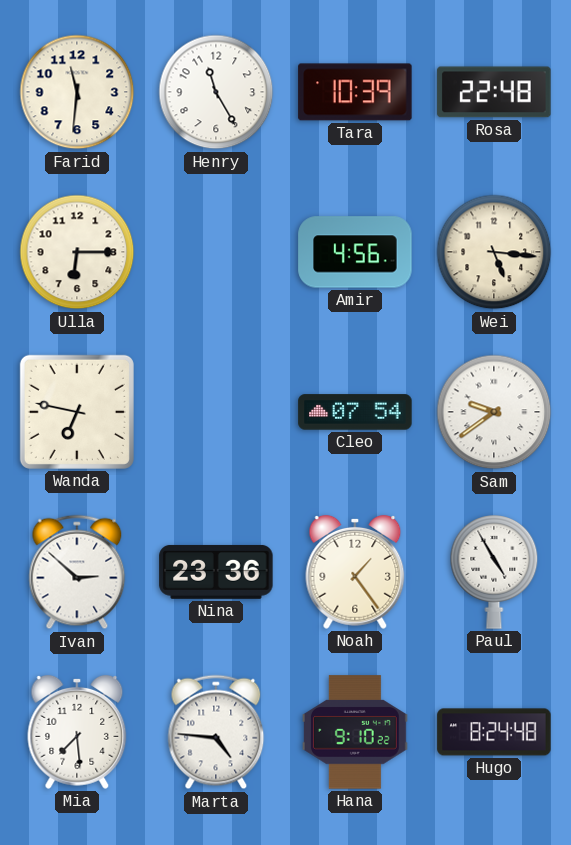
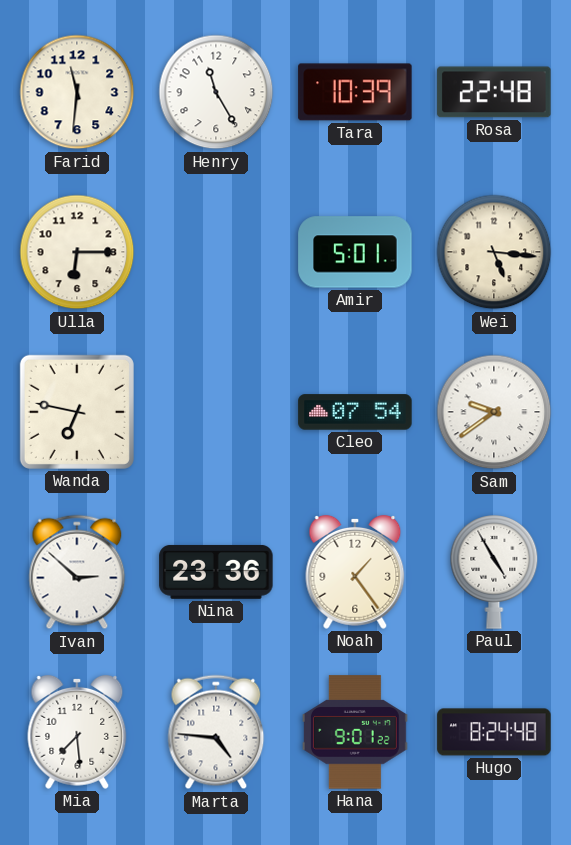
Amir: 4:56 -> 5:01 (355, 252)
Hana: 9:10 -> 9:01 (355, 732)
